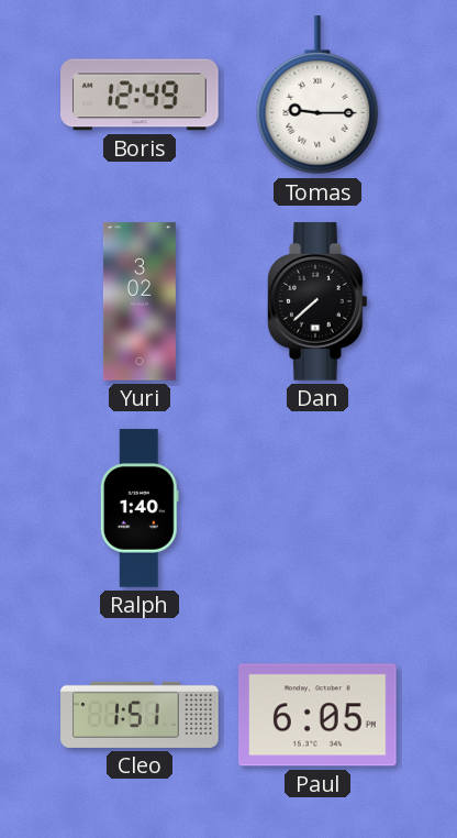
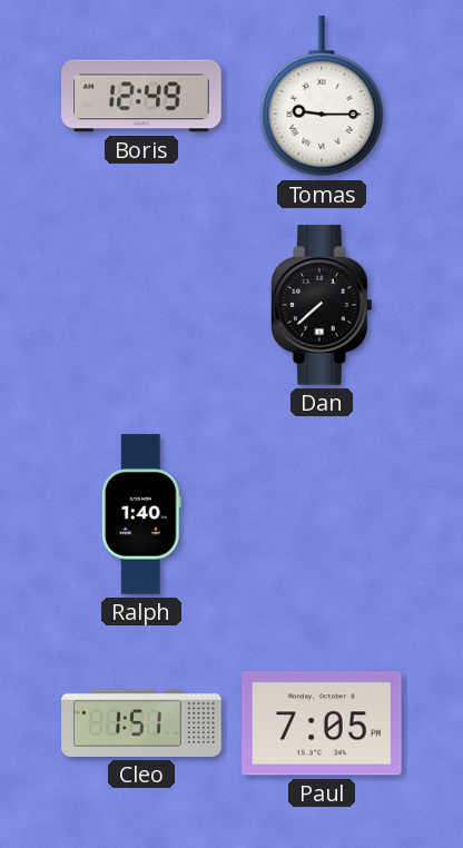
Yuri: 3:02 -> none (140, 301)
Paul: 6:05 -> 7:05 (323, 723)
